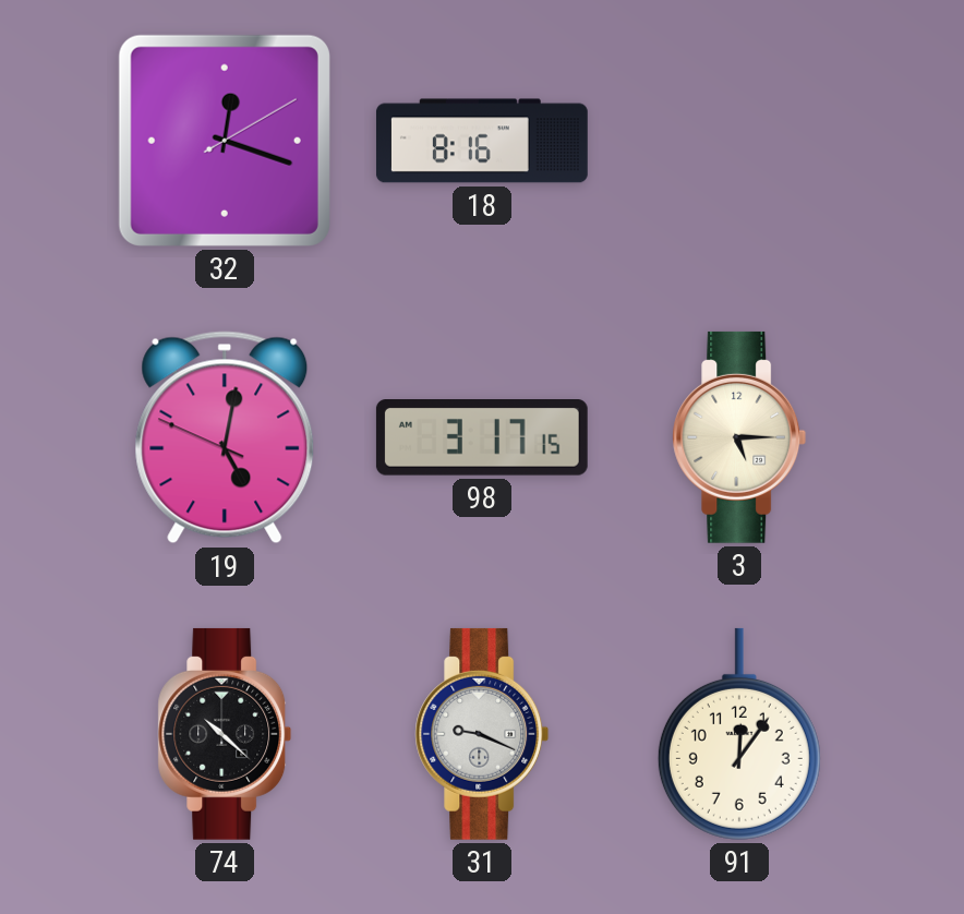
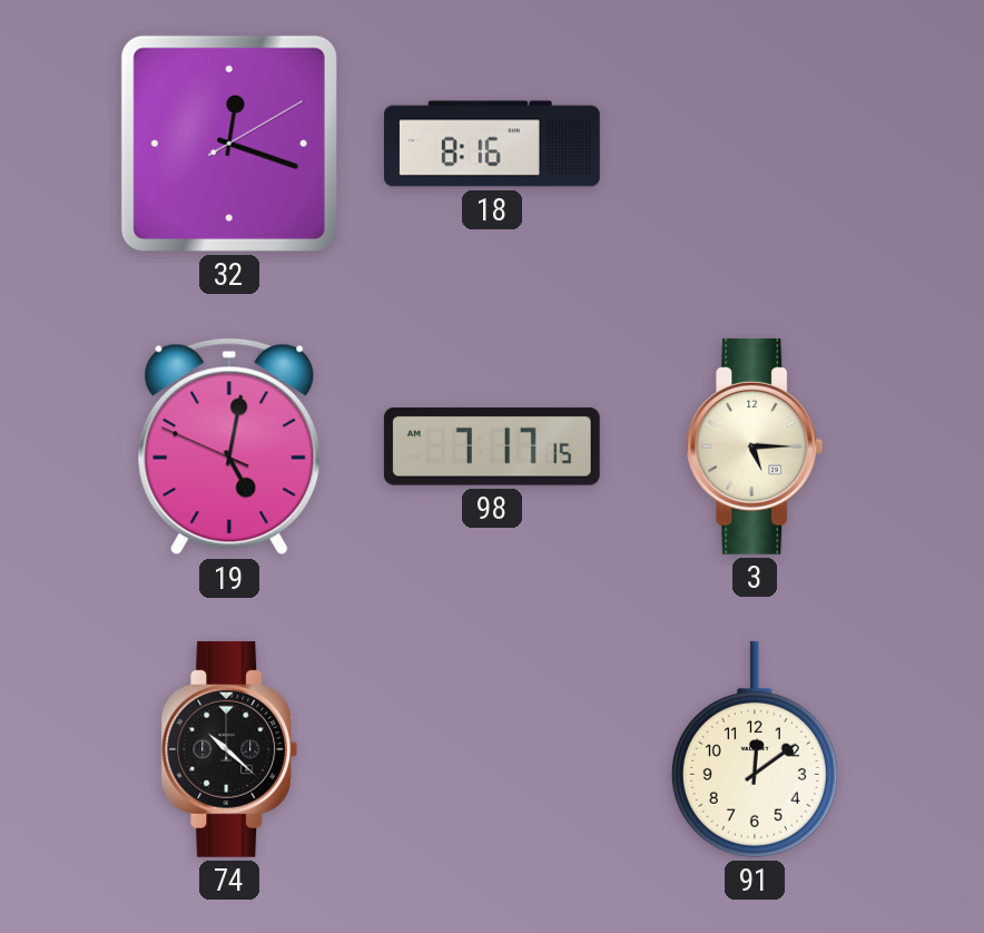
98: 3:17 -> 7:17 (492, 448)
31: 9:19 -> none (482, 734)
91: 12:06 -> 12:09 (755, 749)
